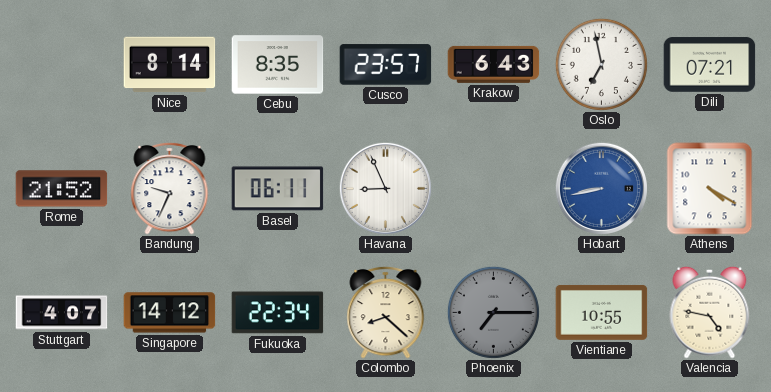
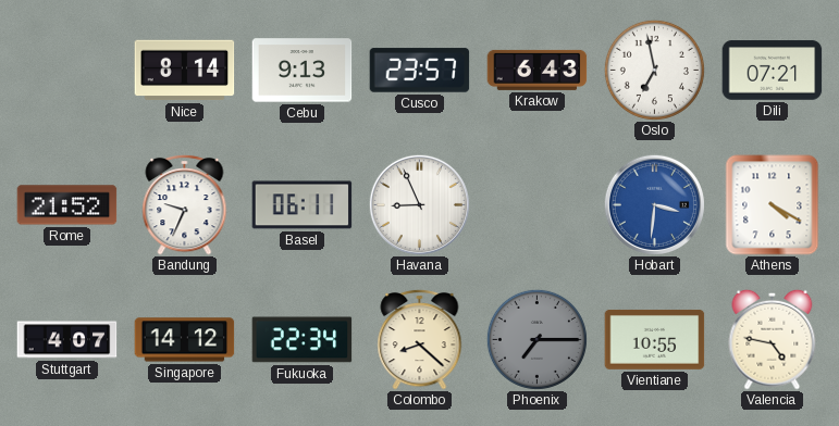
Cebu: 8:35 -> 9:13 (303, 71)
Hobart: 8:43 -> 3:31 (654, 204)
